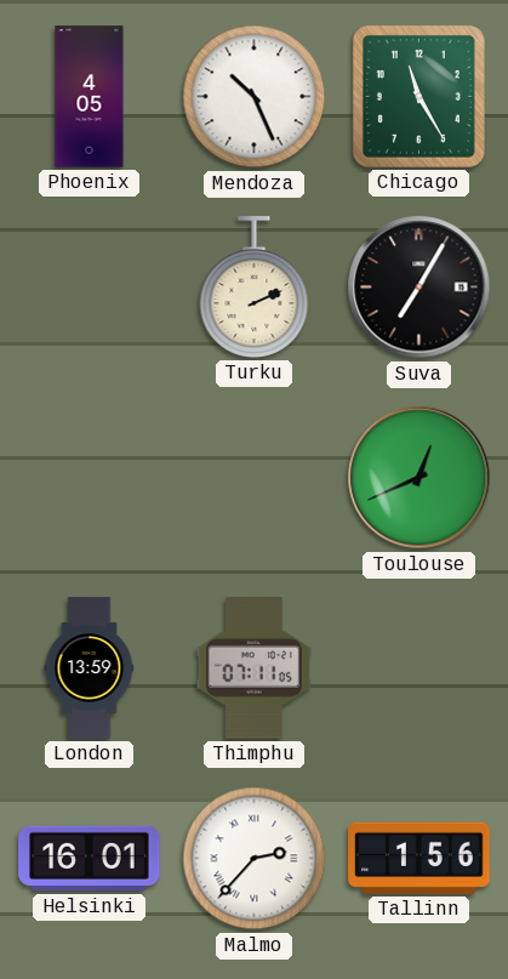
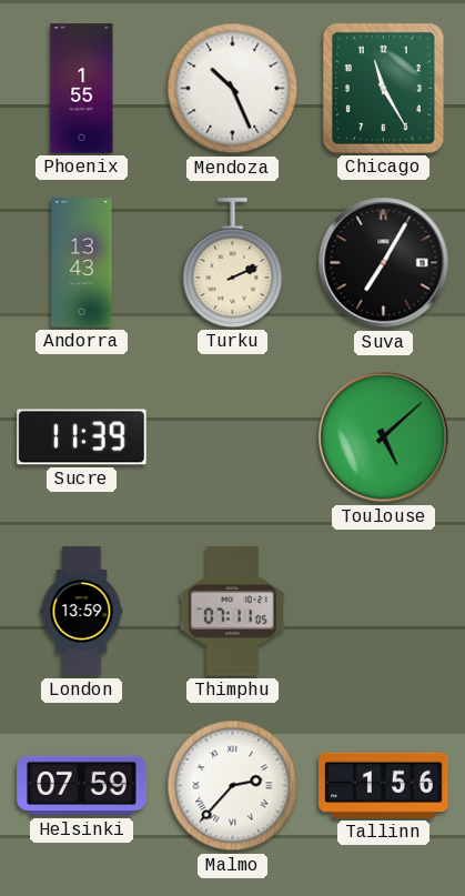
Phoenix: 4:05 -> 1:55 (82, 89)
Andorra: none -> 13:43 (82, 263)
Sucre: none -> 11:39 (82, 437)
Toulouse: 12:41 -> 5:08 (384, 437)
Helsinki: 16:01 -> 07:59 (82, 786)
